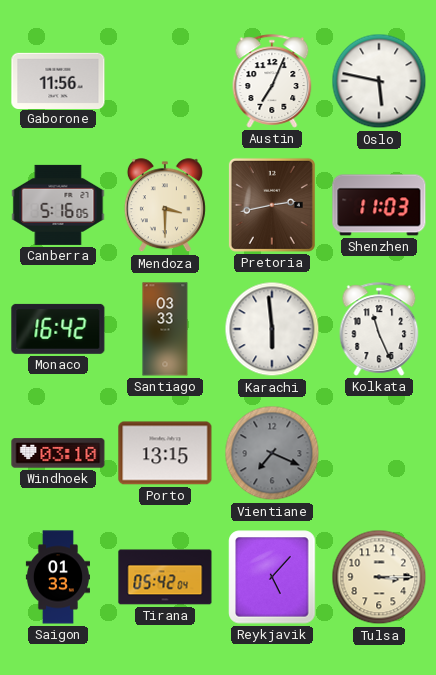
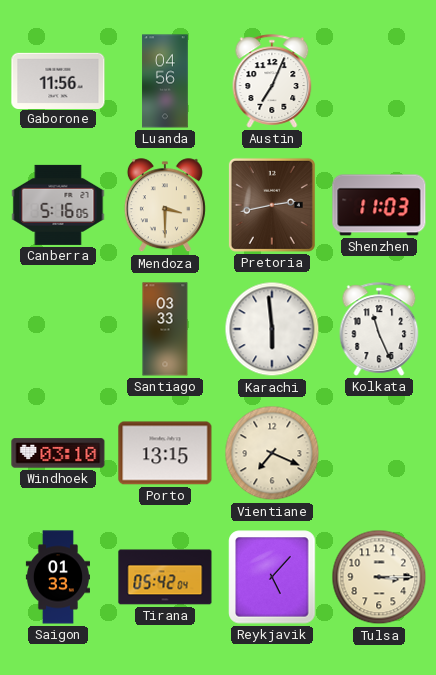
Luanda: none -> 04:56 (165, 81)
Oslo: 5:47 -> none (379, 81)
Monaco: 16:42 -> none (58, 329)
Vientiane dial: grey -> cream (272, 453)
